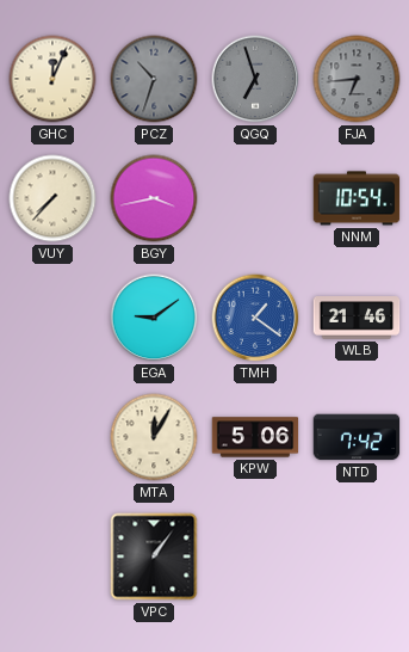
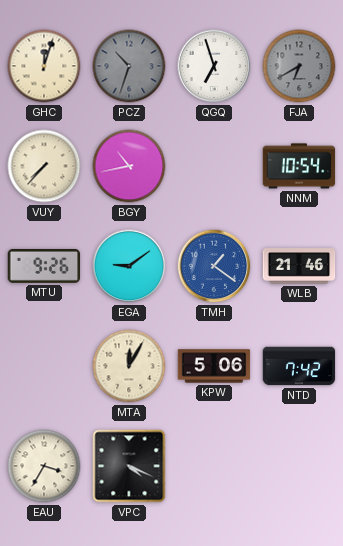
GHC: 12:04 -> 12:03 (44, 66)
QGQ dial: grey -> white (214, 66)
FJA: 6:44 -> 6:40 (299, 66)
BGY: 3:43 -> 10:43 (129, 166)
MTU: none -> 9:26 (44, 266)
EAU: none -> 3:35 (44, 466)
VPC: 1:06 -> 4:19 (129, 466)
